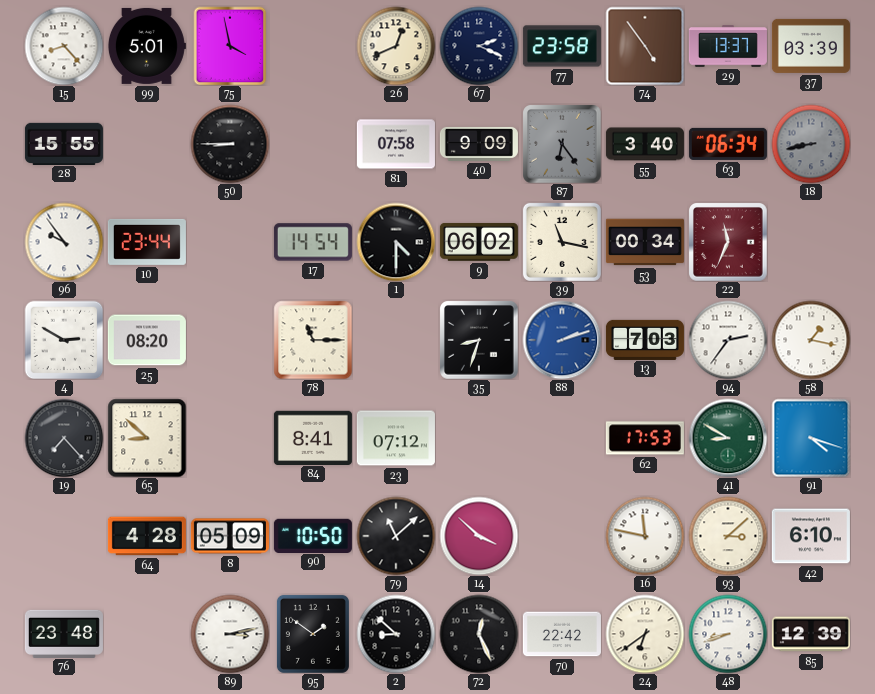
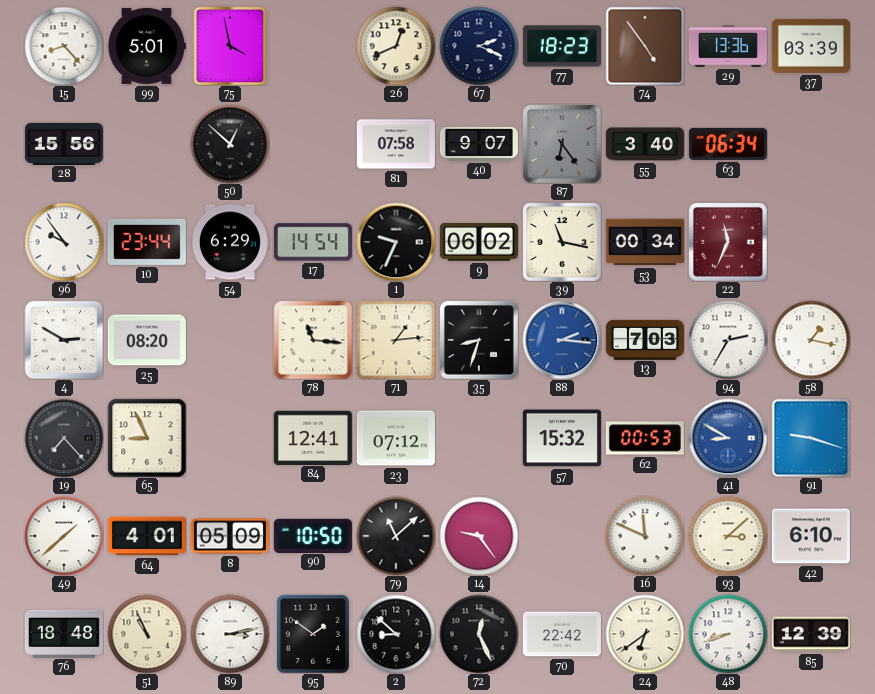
77: 23:58 -> 18:23 (562, 46)
29: 13:37 -> 13:36 (728, 46)
28: 15:55 -> 15:56 (64, 143)
50: 8:45 -> 12:52 (230, 144)
40: 9:09 -> 9:07 (479, 144)
18: 8:43 -> none (811, 144)
54: none -> 6:29 (230, 242)
1: 4:30 -> 9:34 (396, 242)
78: 11:15 -> 11:16 (313, 340)
71: none -> 1:14 (396, 340)
88: 2:12 -> 2:16 (562, 340)
94: 2:36 -> 2:35 (728, 340)
65: 8:52 -> 8:56 (147, 438)
84: 8:41 -> 12:41 (313, 437)
57: none -> 15:32 (562, 438)
62: 17:53 -> 00:53 (645, 438)
41 dial: green -> blue (728, 438)
91: 4:18 -> 9:18 (811, 438)
49: none -> 1:38 (64, 536)
64: 4:28 -> 4:01 (147, 536)
14: 3:52 -> 9:24 (479, 536)
16: 11:47 -> 11:49 (645, 536)
76: 23:48 -> 18:48 (64, 633)
51: none -> 10:56 (147, 634)
